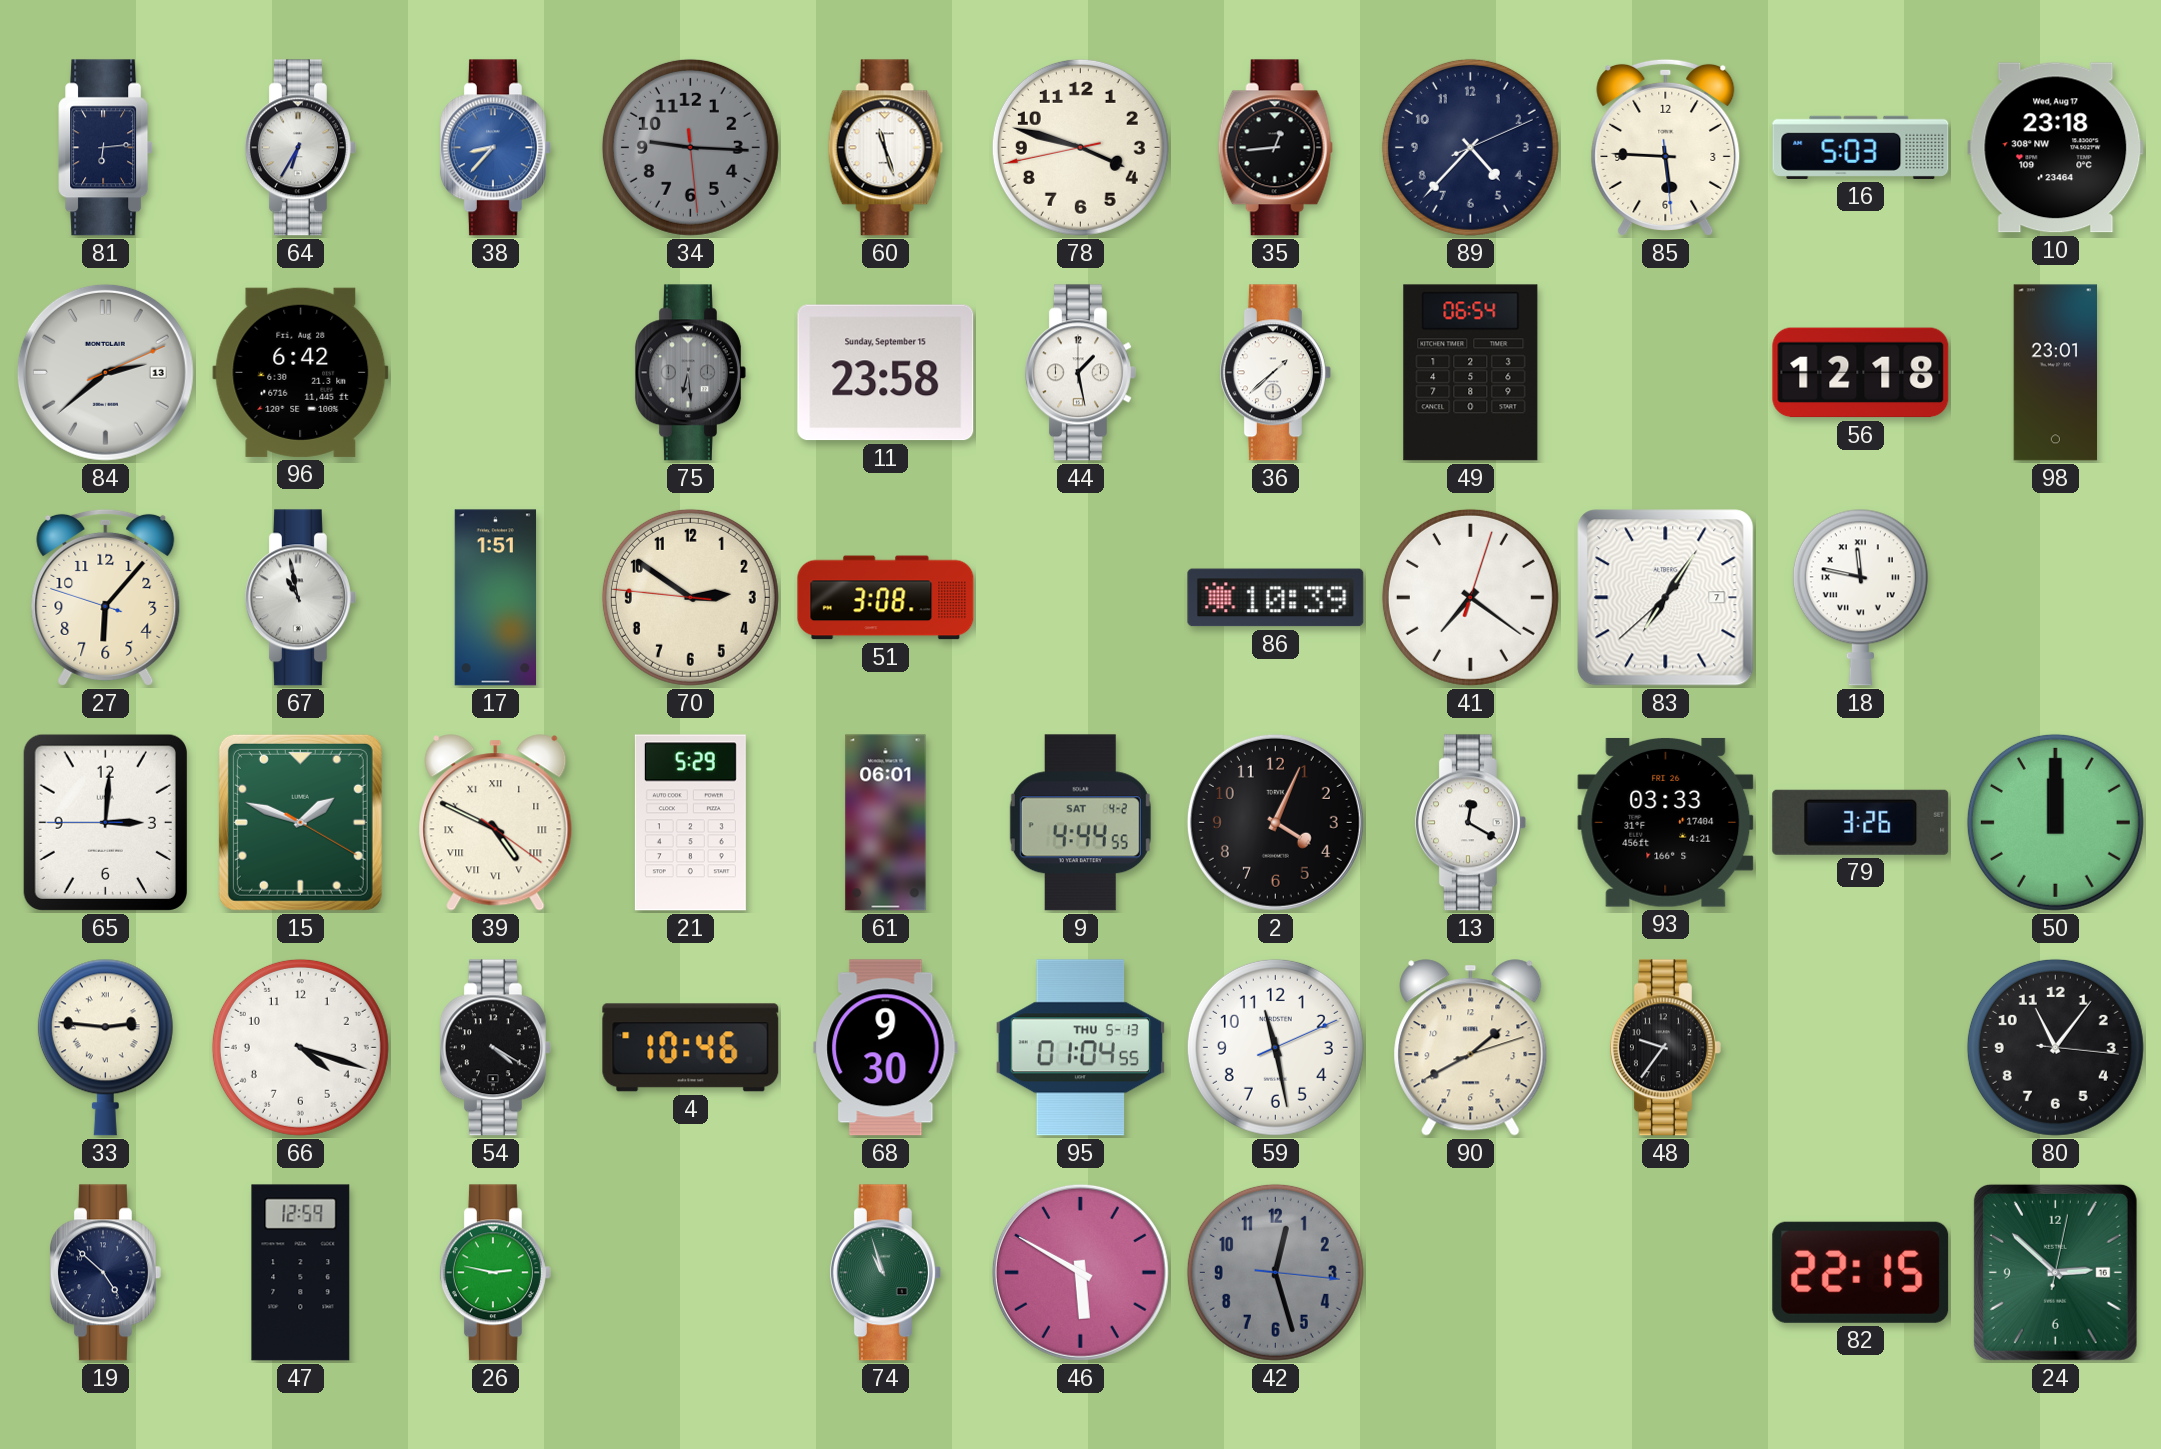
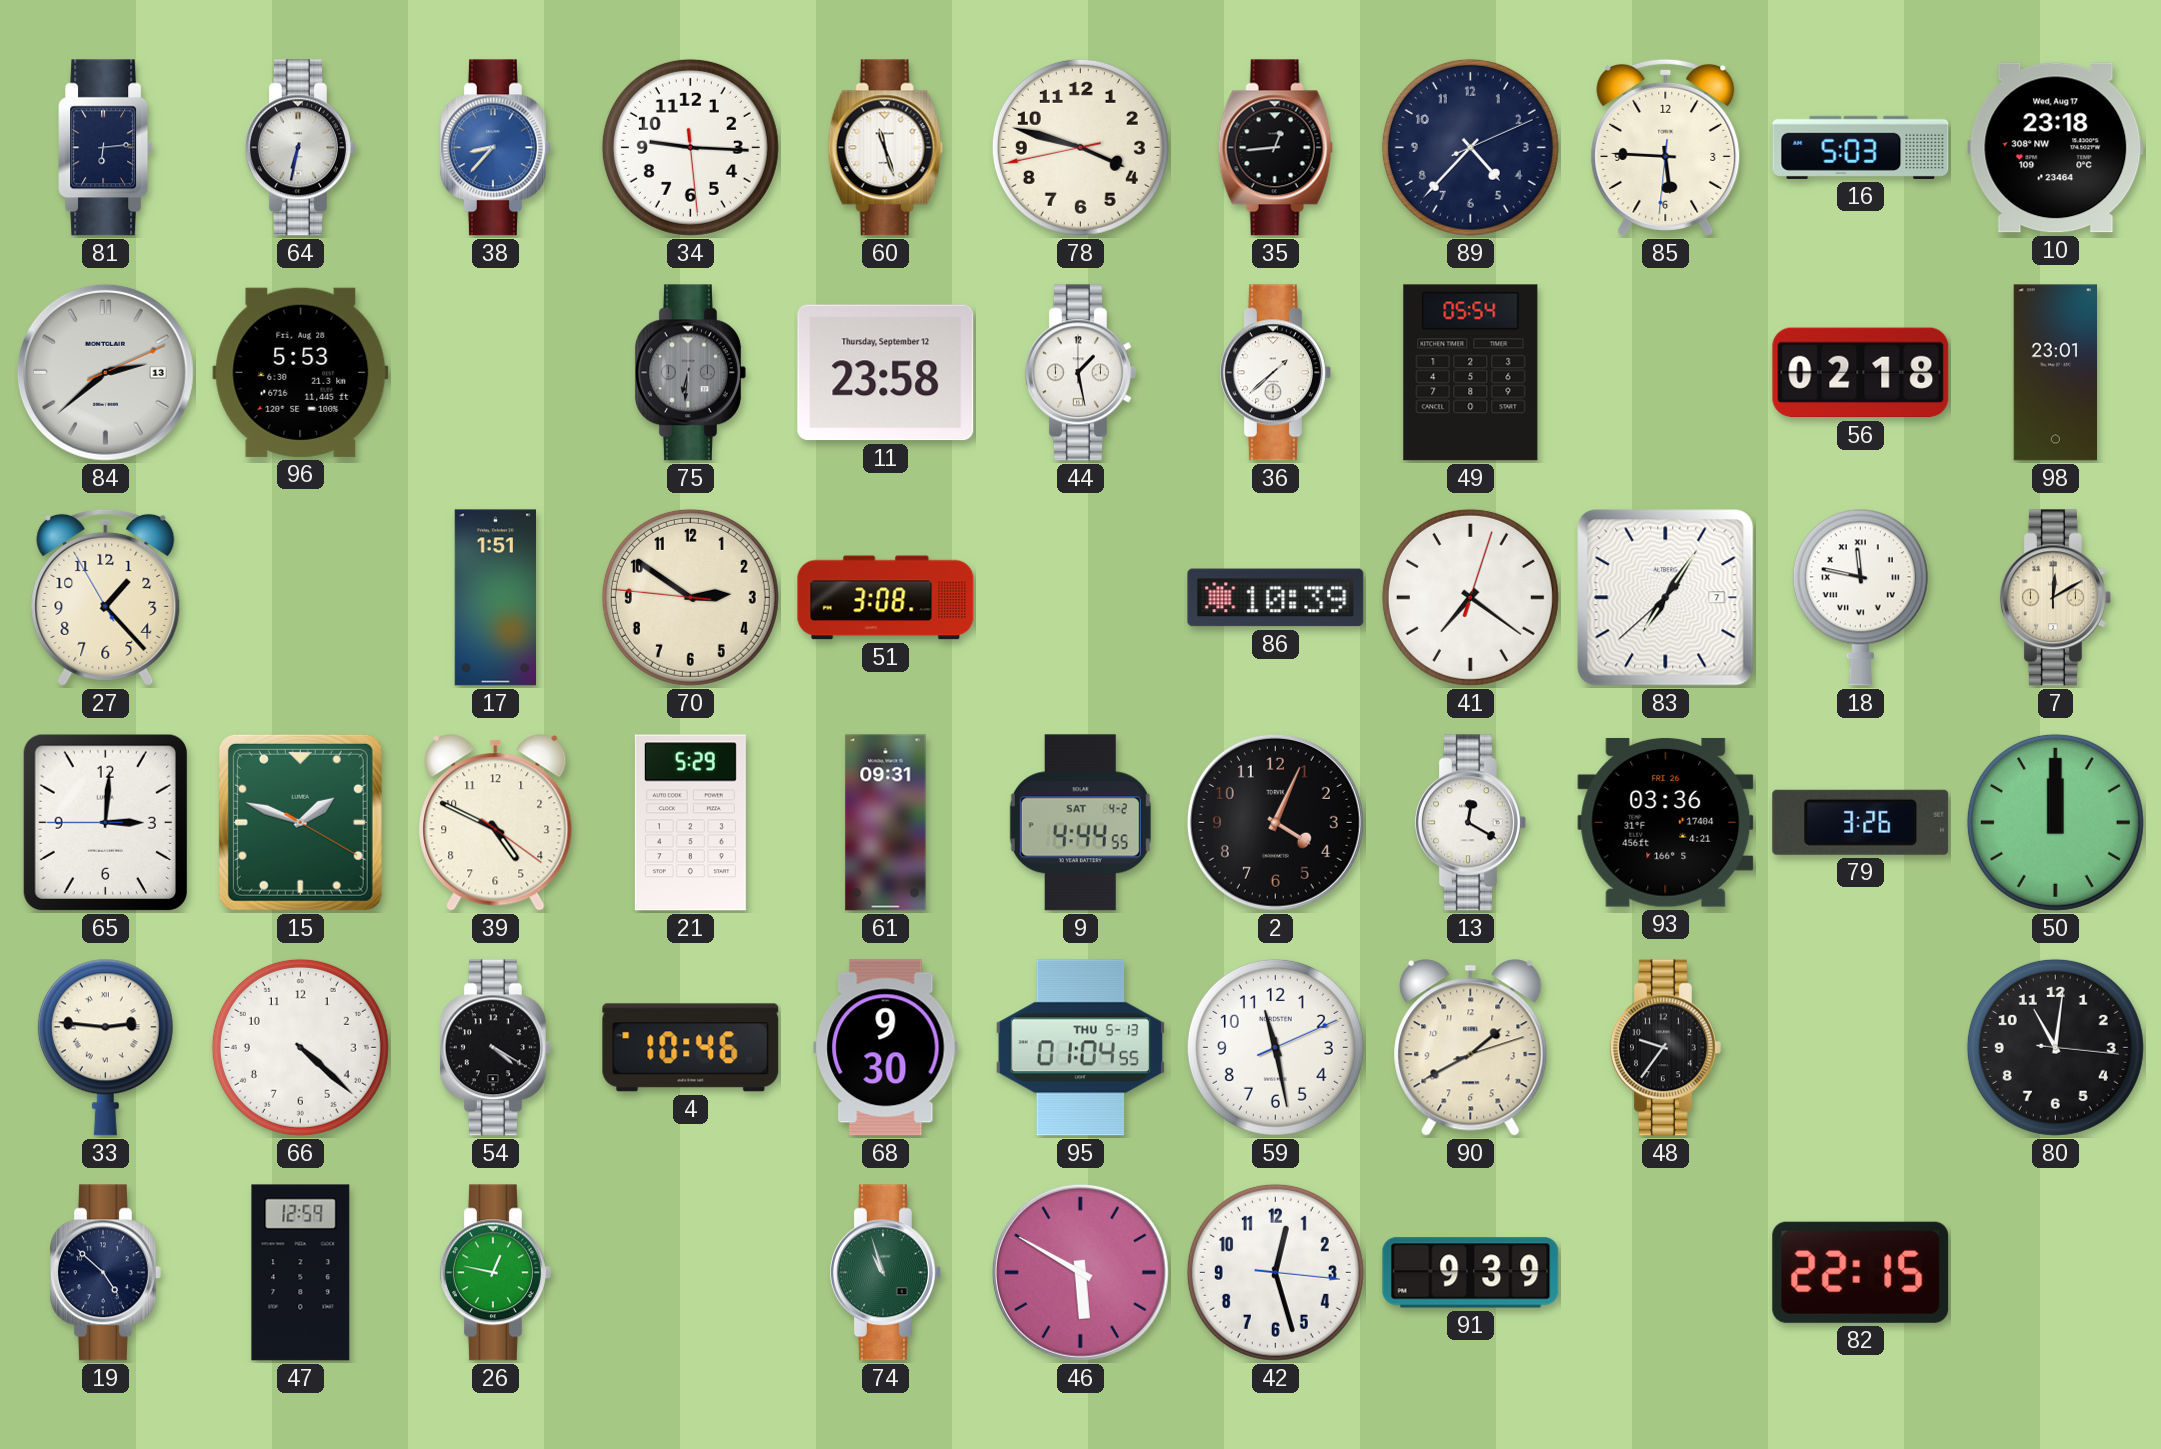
64: 6:35 -> 6:32 (300, 148)
34 dial: grey -> white (690, 147)
85: 5:45:29 -> 5:45:31 (1666, 147)
96: 6:42 -> 5:53 (301, 372)
75: 6:29 -> 6:31 (690, 373)
11 date: Sunday, September 15 -> Thursday, September 12 (886, 373)
49: 06:54 -> 05:54 (1471, 373)
56: 12:18 -> 02:18 (1861, 373)
27: 6:06 -> 1:22 (106, 597)
67: 10:58 -> none (300, 598)
7: none -> 12:10 (2055, 598)
39 numerals: Roman -> Arabic (496, 823)
61: 06:01 -> 09:31 (886, 823)
93: 03:33 -> 03:36 (1666, 822)
66: 4:18 -> 4:22 (300, 1047)
80: 11:06 -> 11:01 (2055, 1047)
26: 2:47 -> 12:47 (495, 1273)
42 dial: grey -> white (1275, 1272)
91: none -> 9:39 (1471, 1273)
24: 2:52 -> none (2055, 1272)
